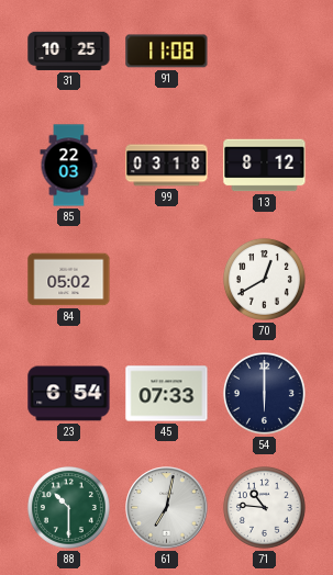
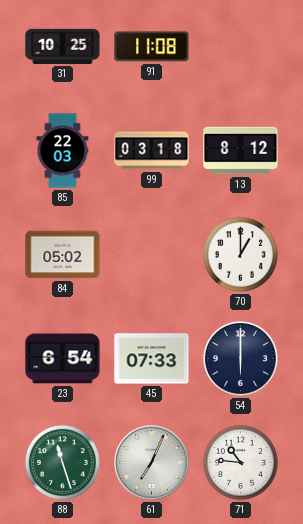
70: 12:40 -> 1:00 (240, 254)
88: 10:30 -> 11:27 (62, 462)
61: 7:02 -> 7:04 (152, 463)
